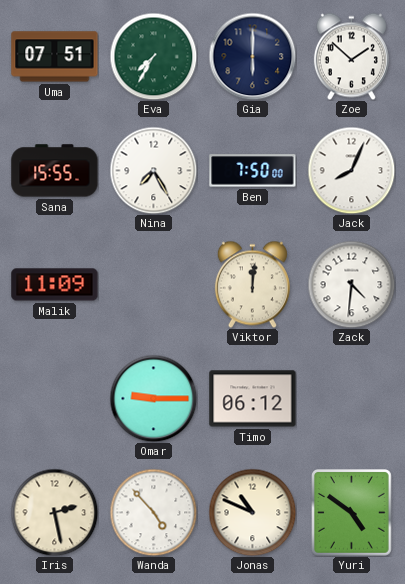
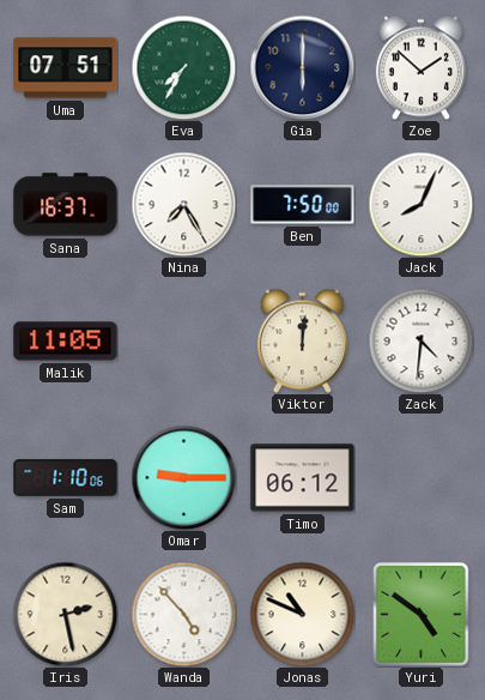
Sana: 15:55 -> 16:37 (66, 205)
Malik: 11:09 -> 11:05 (66, 342)
Sam: none -> 1:10 (66, 478)
